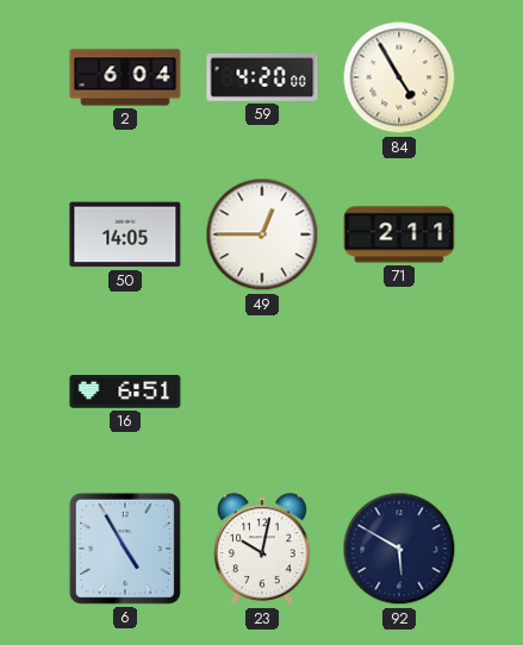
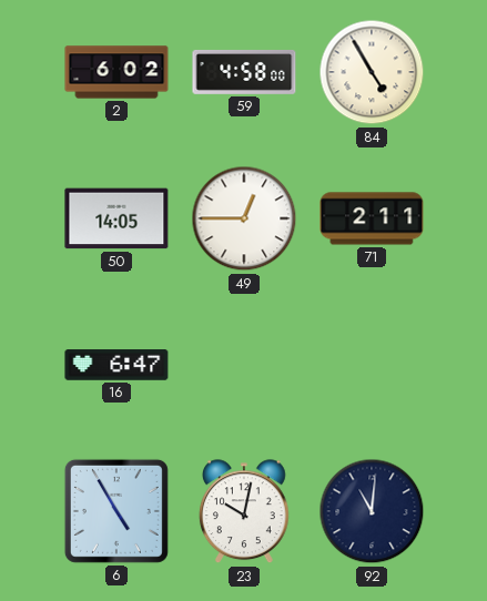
2: 6:04 -> 6:02 (116, 72)
59: 4:20 -> 4:58 (244, 72)
16: 6:51 -> 6:47 (116, 365)
92: 5:50 -> 11:01 (372, 511)
